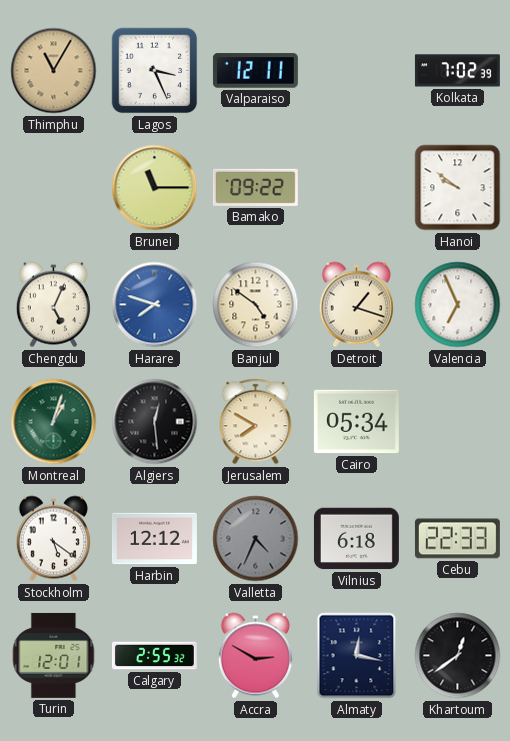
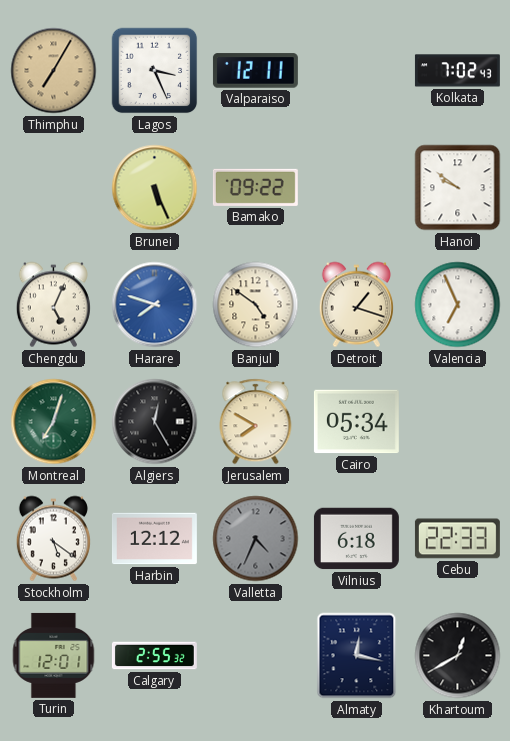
Thimphu: 11:05 -> 7:05 (54, 71)
Kolkata: 7:02:39 -> 7:02:43 (457, 71)
Brunei: 11:15 -> 5:26 (155, 188)
Montreal: 1:03 -> 7:03 (54, 422)
Algiers: 12:29 -> 12:25 (155, 422)
Accra: 2:50 -> none (255, 656)
Khartoum: 12:39 -> 12:40 (458, 656)
